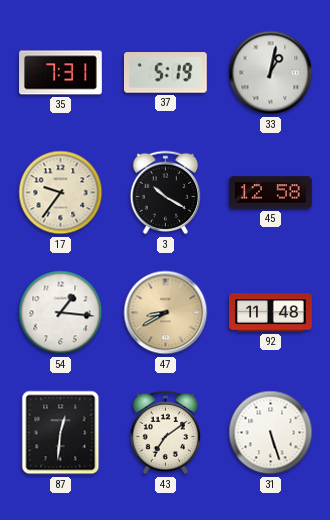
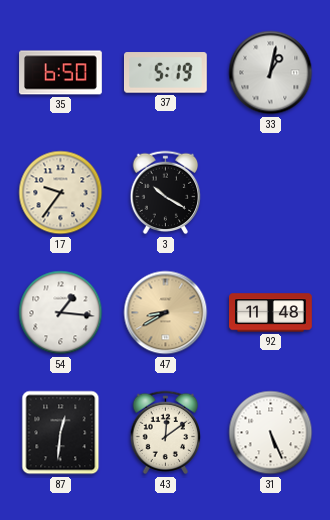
35: 7:31 -> 6:50 (61, 73)
45: 12:58 -> none (271, 193)
43: 7:09 -> 12:09 (166, 433)
31: 5:27 -> 5:26 (271, 433)
